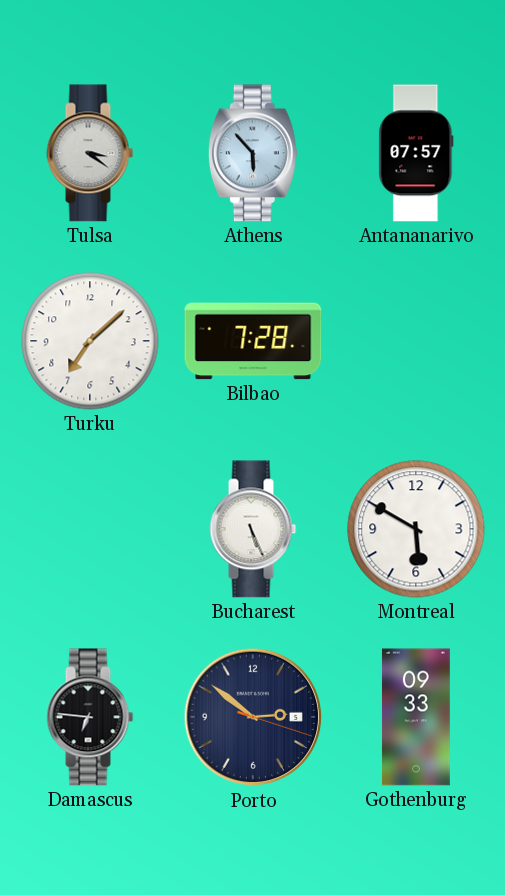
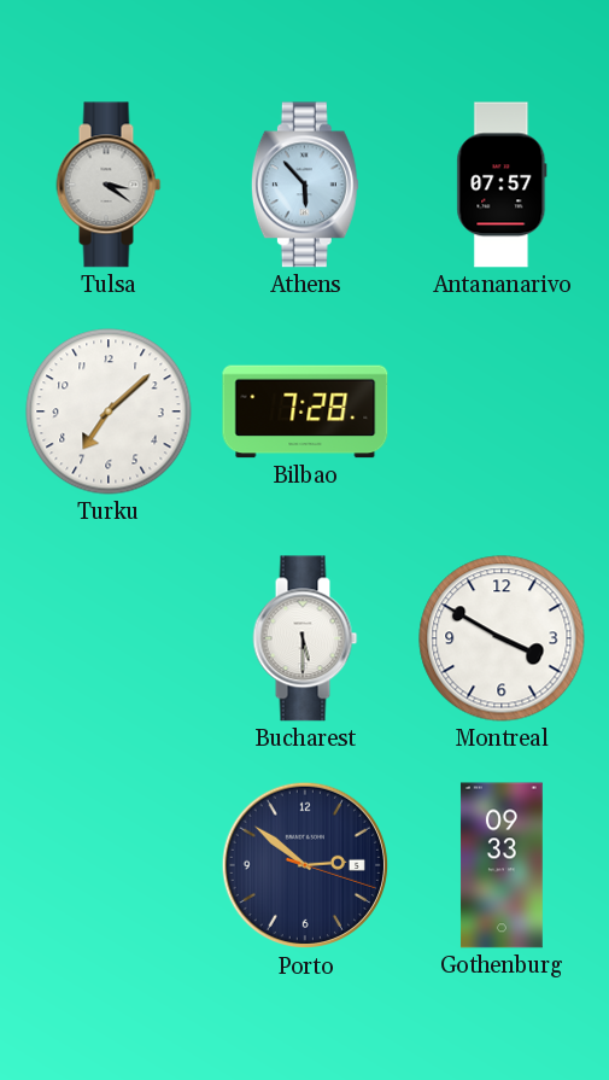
Bucharest: 5:26 -> 5:30 (305, 638)
Montreal: 5:50 -> 3:50 (502, 638)
Damascus: 6:46 -> none (90, 717)
